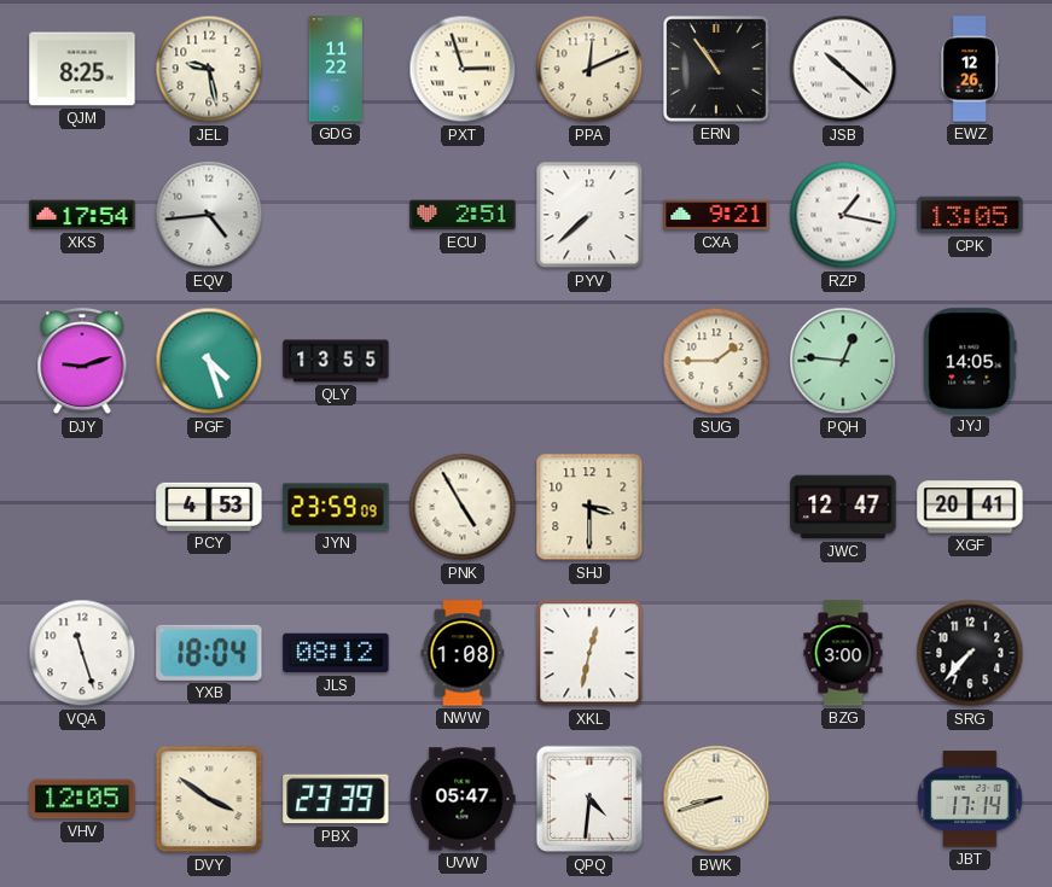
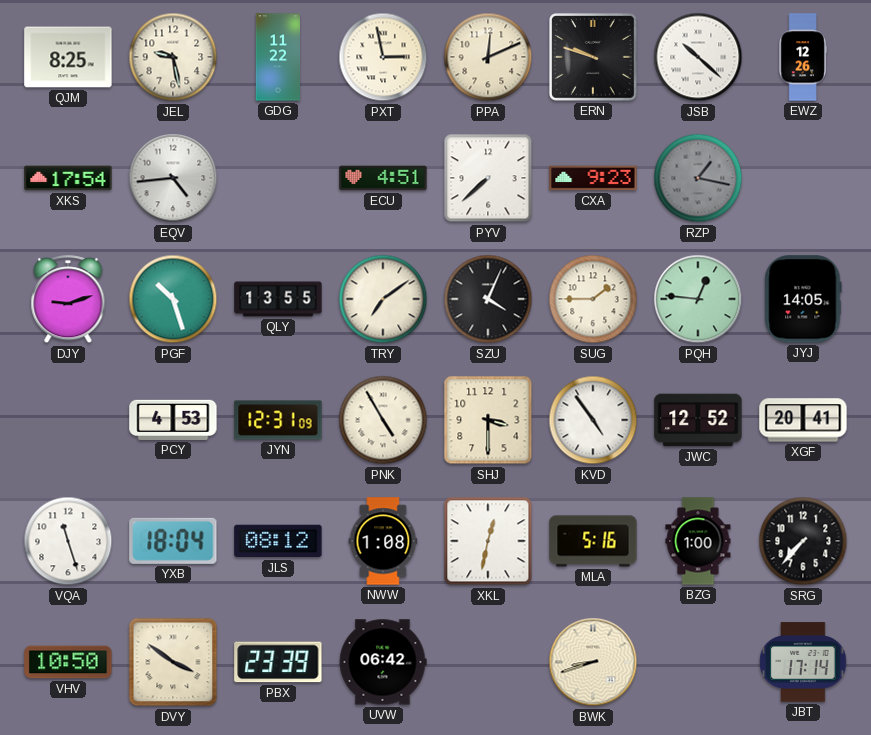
PXT: 2:57 -> 2:58 (383, 57)
ERN: 10:54 -> 9:48 (594, 58)
ECU: 2:51 -> 4:51 (383, 178)
CXA: 9:21 -> 9:23 (593, 178)
RZP dial: white -> grey (698, 178)
CPK: 13:05 -> none (970, 215)
PGF: 4:27 -> 10:27 (173, 299)
TRY: none -> 7:09 (383, 299)
SZU: none -> 4:04 (488, 299)
JYN: 23:59 -> 12:31 (278, 420)
KVD: none -> 4:54 (593, 420)
JWC: 12:47 -> 12:52 (698, 420)
MLA: none -> 5:16 (593, 541)
BZG: 3:00 -> 1:00 (698, 541)
VHV: 12:05 -> 10:50 (68, 662)
UVW: 05:47 -> 06:42 (383, 662)
QPQ: 4:31 -> none (589, 799)
